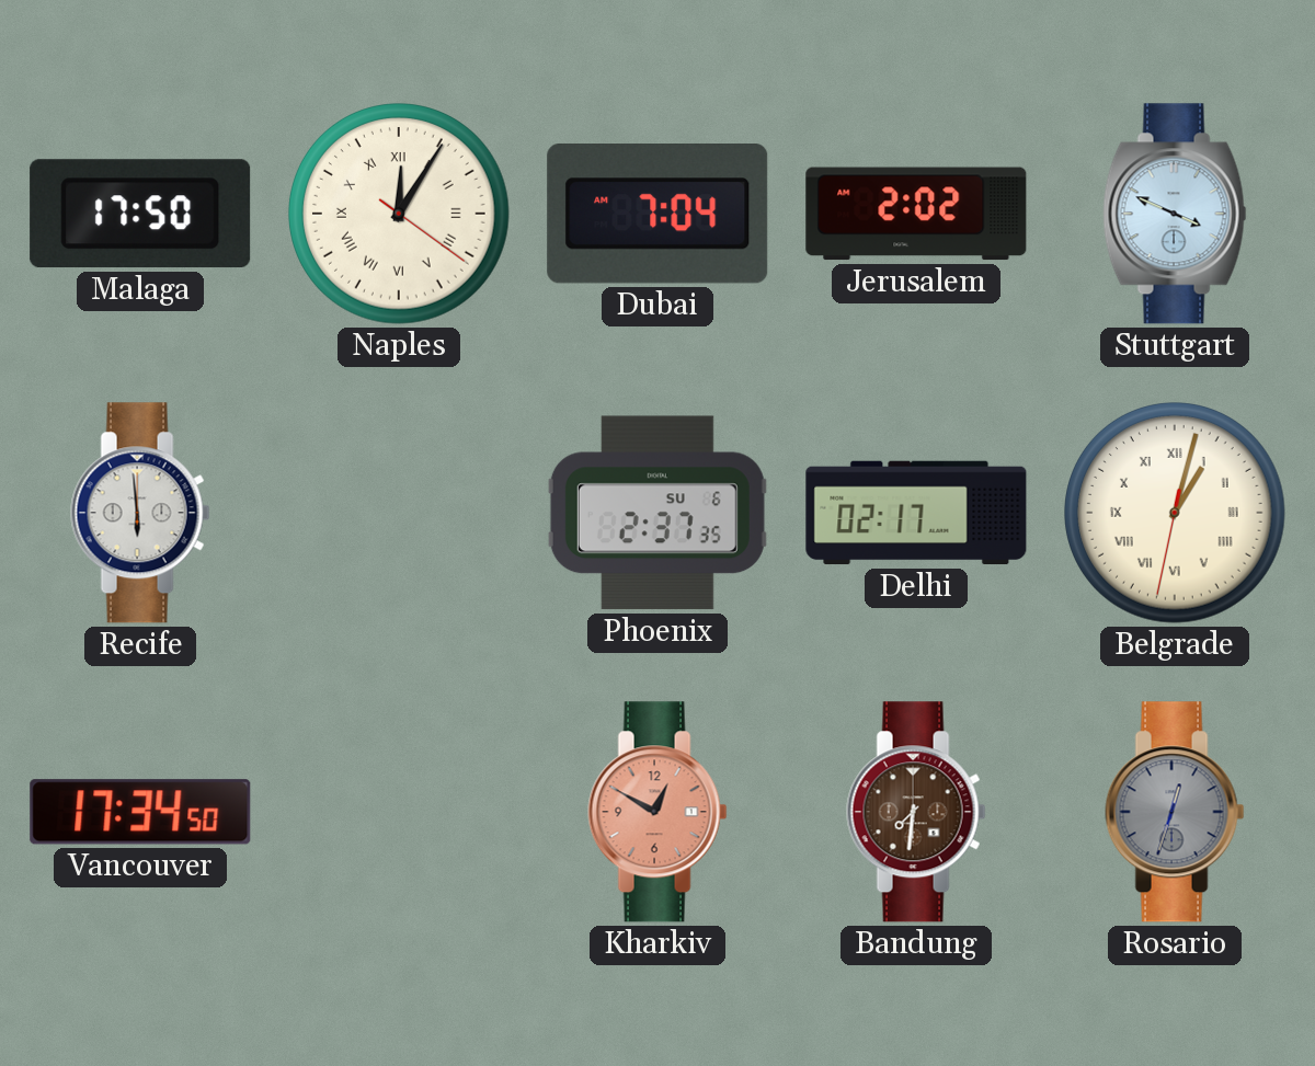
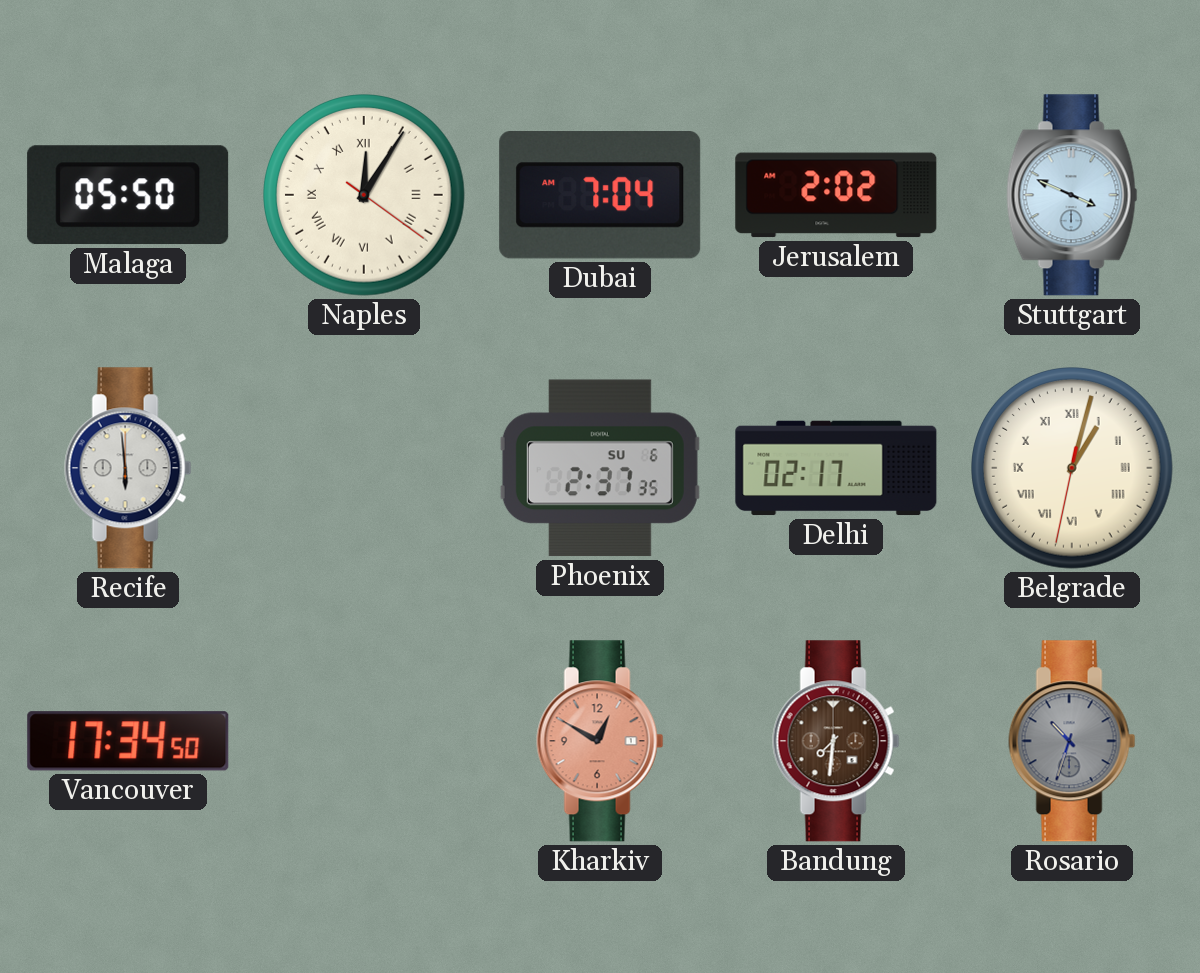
Malaga: 17:50 -> 05:50 (128, 195)
Rosario: 12:33 -> 10:33 (1072, 741)
